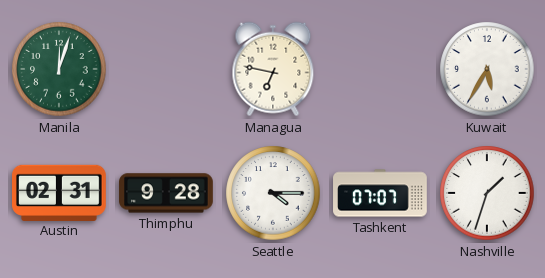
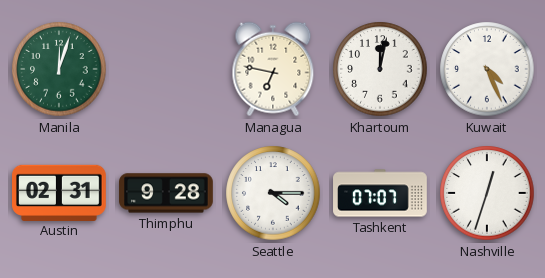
Khartoum: none -> 12:02 (380, 69)
Kuwait: 5:35 -> 4:26 (487, 69)
Nashville: 1:33 -> 12:33 (487, 193)
